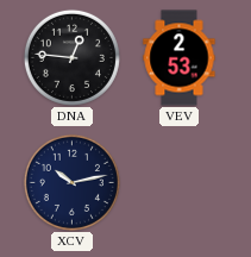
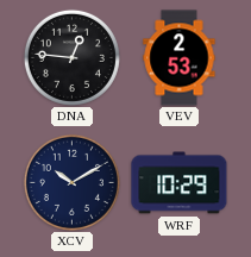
XCV: 10:13 -> 10:10 (71, 182)
WRF: none -> 10:29 (180, 183)
